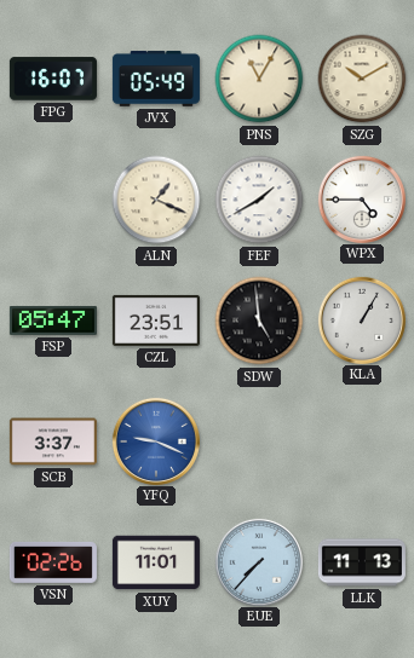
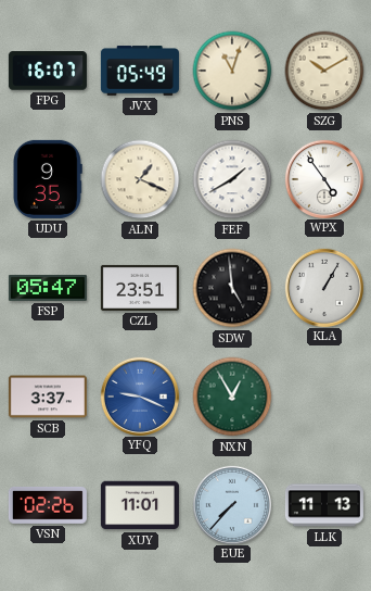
PNS: 11:05 -> 11:03 (232, 71)
UDU: none -> 9:35 (48, 179)
WPX: 4:45 -> 4:54 (323, 178)
NXN: none -> 12:55 (232, 397)
